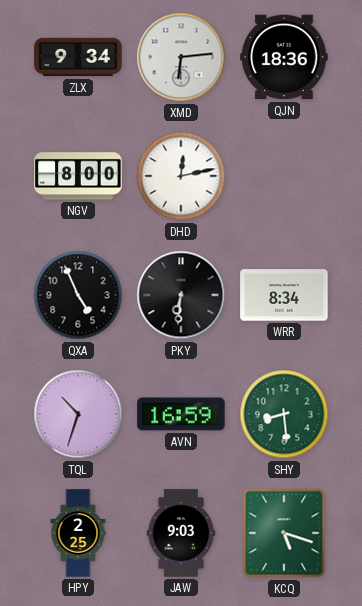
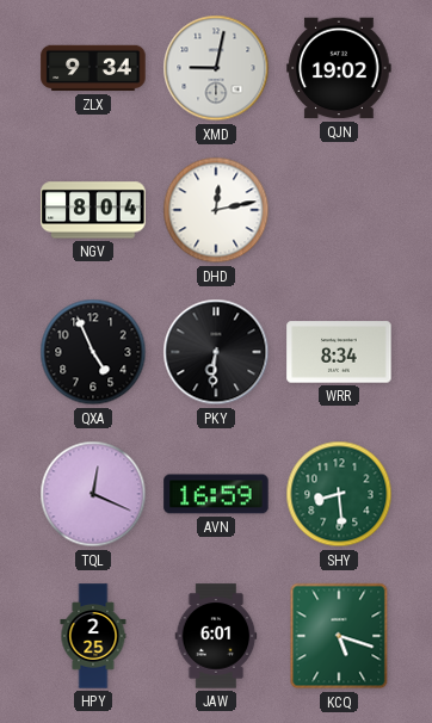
XMD: 6:14 -> 9:02 (216, 68)
QJN: 18:36 -> 19:02 (339, 68)
NGV: 8:00 -> 8:04 (93, 210)
TQL: 10:33 -> 12:19 (93, 494)
JAW: 9:03 -> 6:01 (216, 636)
